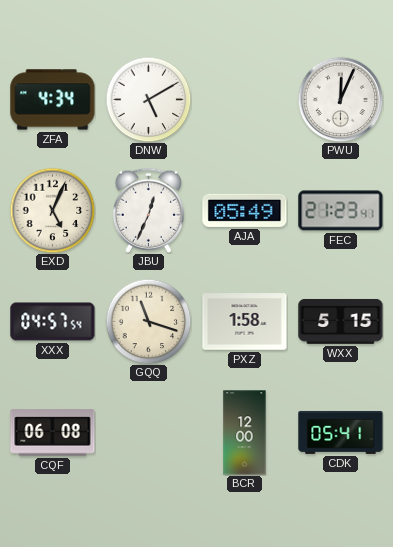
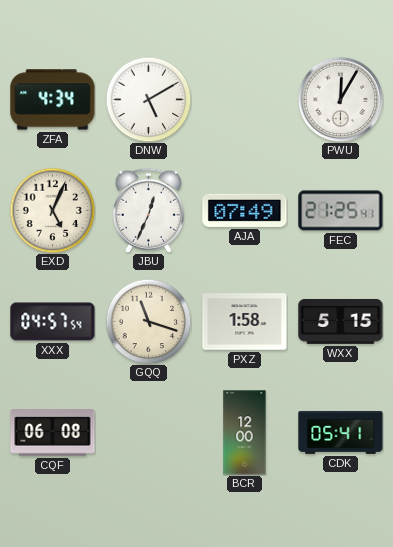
PWU: 12:04 -> 12:05 (340, 99)
AJA: 05:49 -> 07:49 (245, 210)
FEC: 21:23 -> 21:25 (341, 211)
